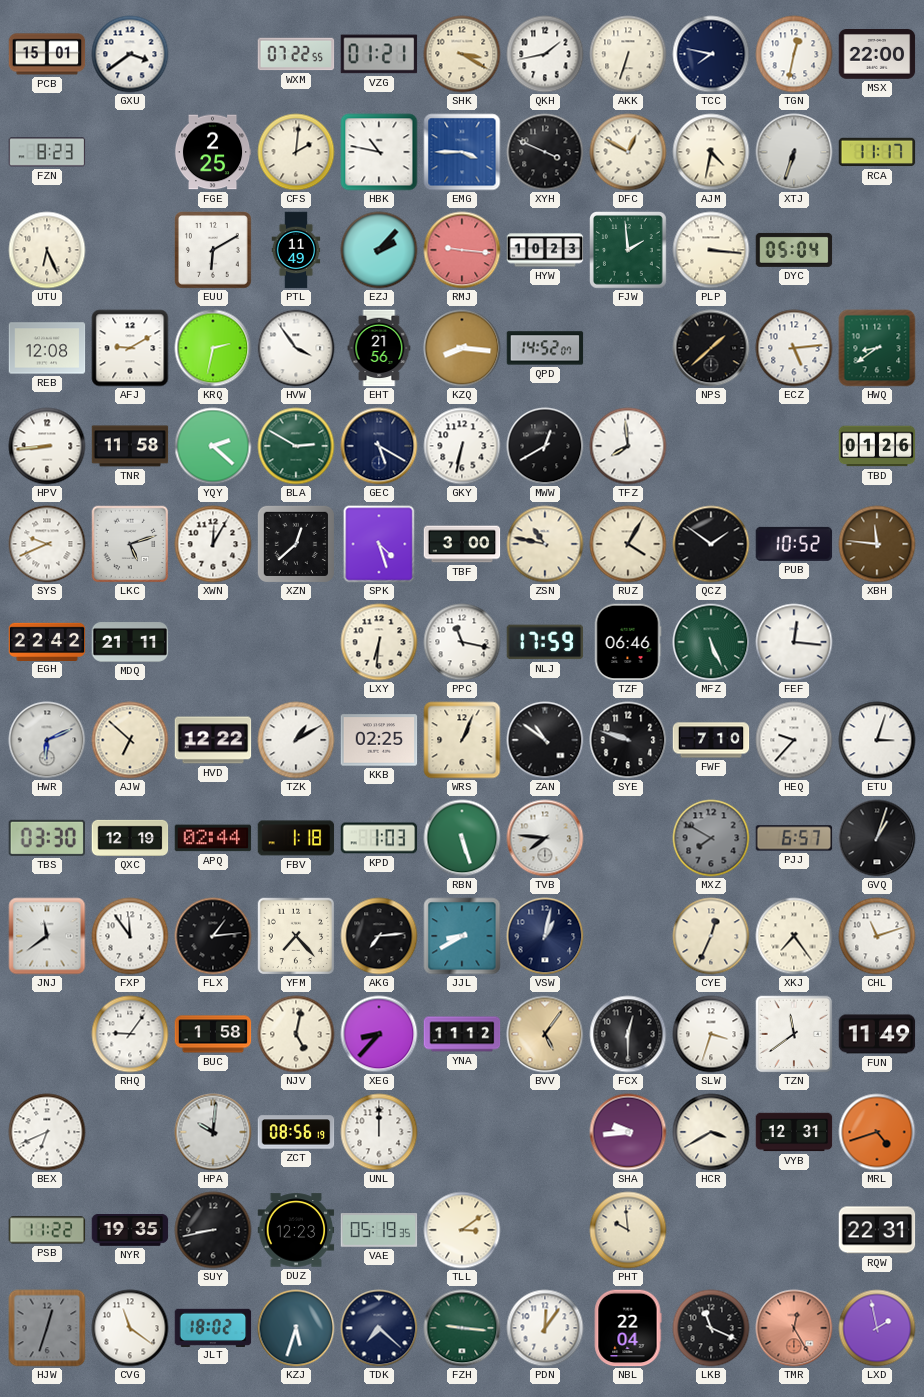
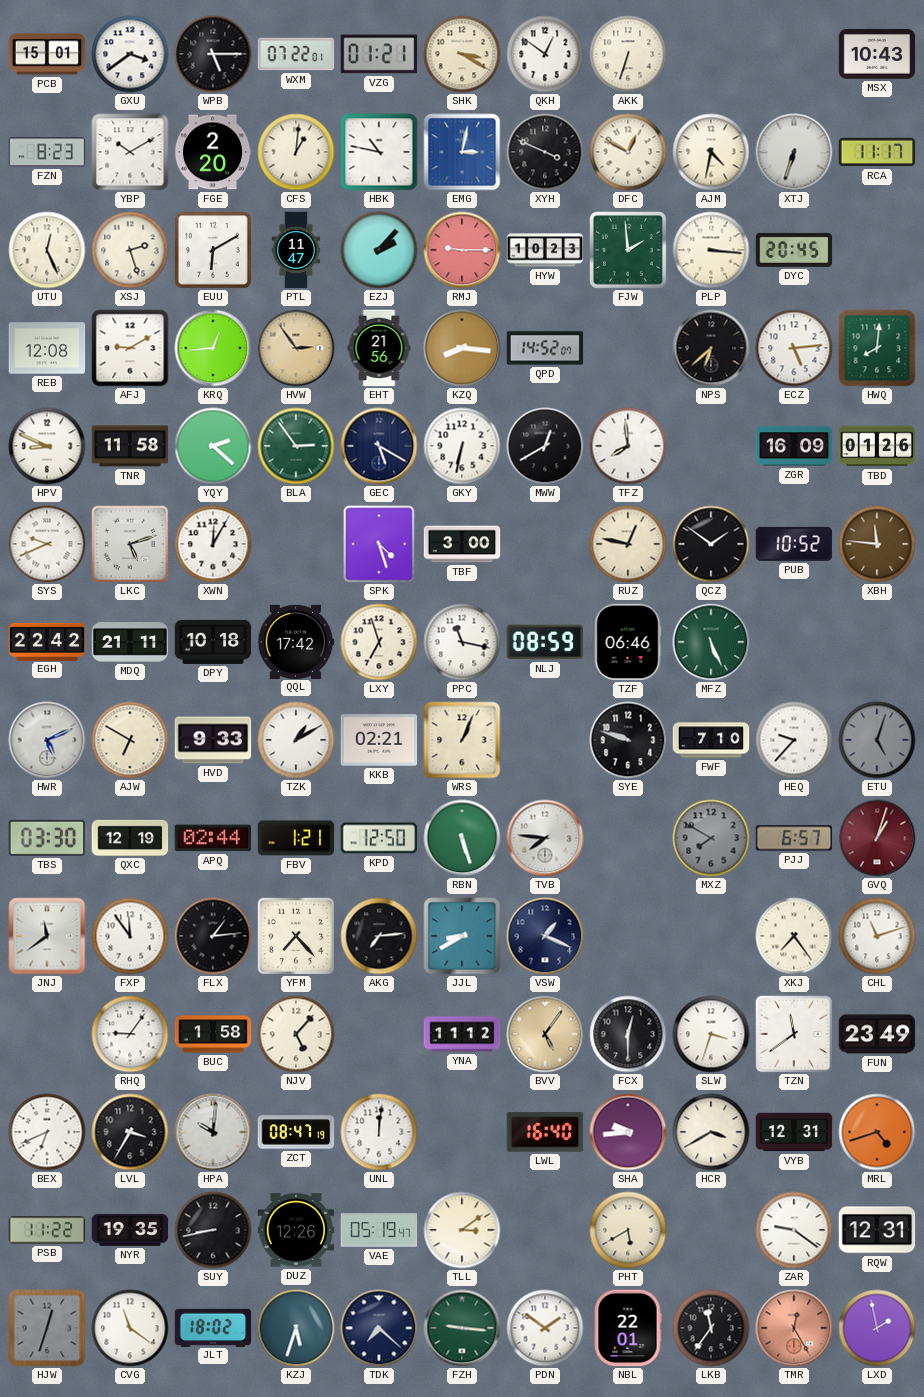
WPB: none -> 5:15 (213, 54)
WXM: 07:22:55 -> 07:22:01 (296, 54)
QKH: 1:43 -> 12:51 (545, 54)
TCC: 7:47 -> none (711, 54)
TGN: 12:32 -> none (794, 54)
MSX: 22:00 -> 10:43 (877, 55)
YBP: none -> 10:10 (130, 152)
FGE: 2:25 -> 2:20 (213, 152)
CFS: 2:01 -> 1:01 (296, 152)
EMG: 3:45 -> 3:02 (462, 152)
UTU: 6:26 -> 12:26 (47, 250)
XSJ: none -> 2:27 (130, 250)
PTL: 11:49 -> 11:47 (296, 250)
RMJ: 9:16 -> 9:15 (462, 250)
DYC: 05:04 -> 20:45 (794, 250)
KRQ: 2:32 -> 12:44 (213, 348)
HVW: 3:54 -> 2:54 (296, 348)
HVW dial: white -> champagne (296, 348)
NPS: 1:38 -> 6:38 (711, 348)
HWQ: 8:39 -> 8:01 (877, 348)
HPV: 8:44 -> 8:49 (47, 446)
BLA: 2:50 -> 2:54 (296, 446)
ZGR: none -> 16:09 (794, 446)
XZN: 12:38 -> none (296, 544)
ZSN: 10:47 -> none (545, 544)
RUZ: 4:05 -> 12:47 (628, 544)
DPY: none -> 10:18 (213, 642)
QQL: none -> 17:42 (296, 641)
LXY: 6:31 -> 6:57 (379, 642)
NLJ: 17:59 -> 08:59 (545, 642)
FEF: 12:16 -> none (794, 642)
HWR: 6:11 -> 5:11 (47, 740)
AJW: 6:52 -> 6:50 (130, 740)
HVD: 12:22 -> 9:33 (213, 740)
KKB: 02:25 -> 02:21 (379, 740)
ZAN: 10:51 -> none (545, 740)
ETU: 3:03 -> 5:03 (877, 740)
ETU dial: white -> grey (877, 740)
FBV: 1:18 -> 1:21 (296, 838)
KPD: 1:03 -> 12:50 (379, 838)
GVQ dial: black -> burgundy (877, 838)
VSW: 1:02 -> 1:19 (545, 936)
CYE: 12:34 -> none (711, 936)
NJV: 5:02 -> 5:07 (296, 1034)
XEG: 8:37 -> none (379, 1034)
FUN: 11:49 -> 23:49 (877, 1034)
LVL: none -> 3:35 (130, 1132)
ZCT: 08:56 -> 08:47 (296, 1132)
UNL: 12:00 -> 12:01 (379, 1132)
LWL: none -> 16:40 (545, 1132)
DUZ: 12:23 -> 12:26 (296, 1230)
VAE: 05:19:35 -> 05:19:47 (379, 1230)
PHT: 9:59 -> 5:40 (628, 1230)
ZAR: none -> 9:21 (794, 1230)
RQW: 22:31 -> 12:31 (877, 1230)
PDN: 12:06 -> 1:51 (545, 1328)
NBL: 22:04 -> 22:01 (628, 1328)
LKB: 11:19 -> 11:36 (711, 1328)
